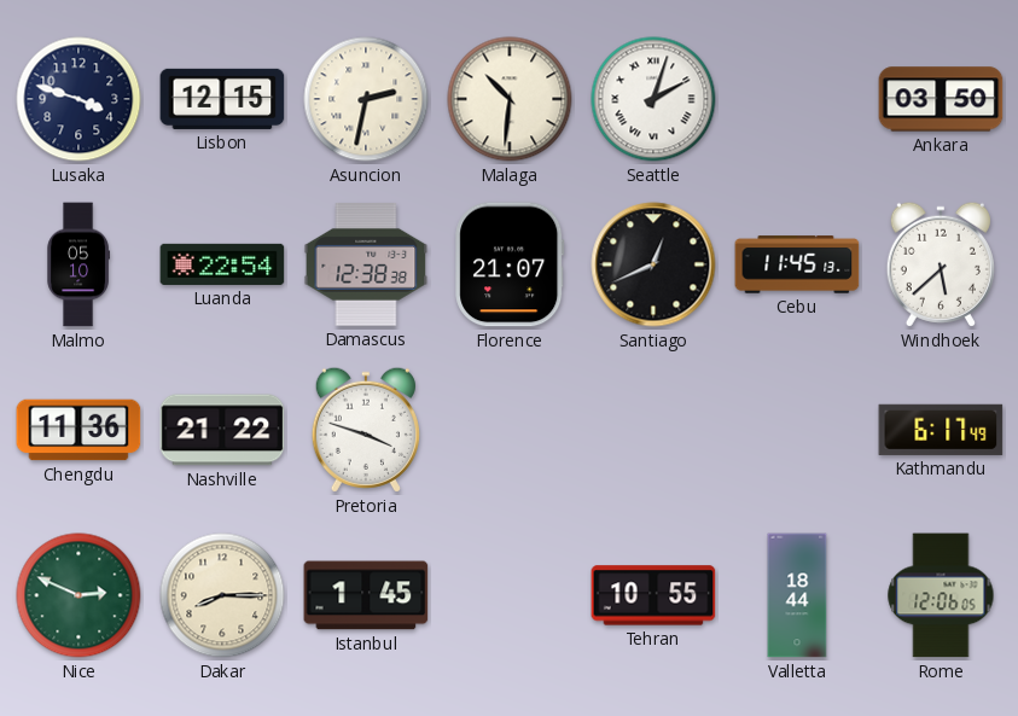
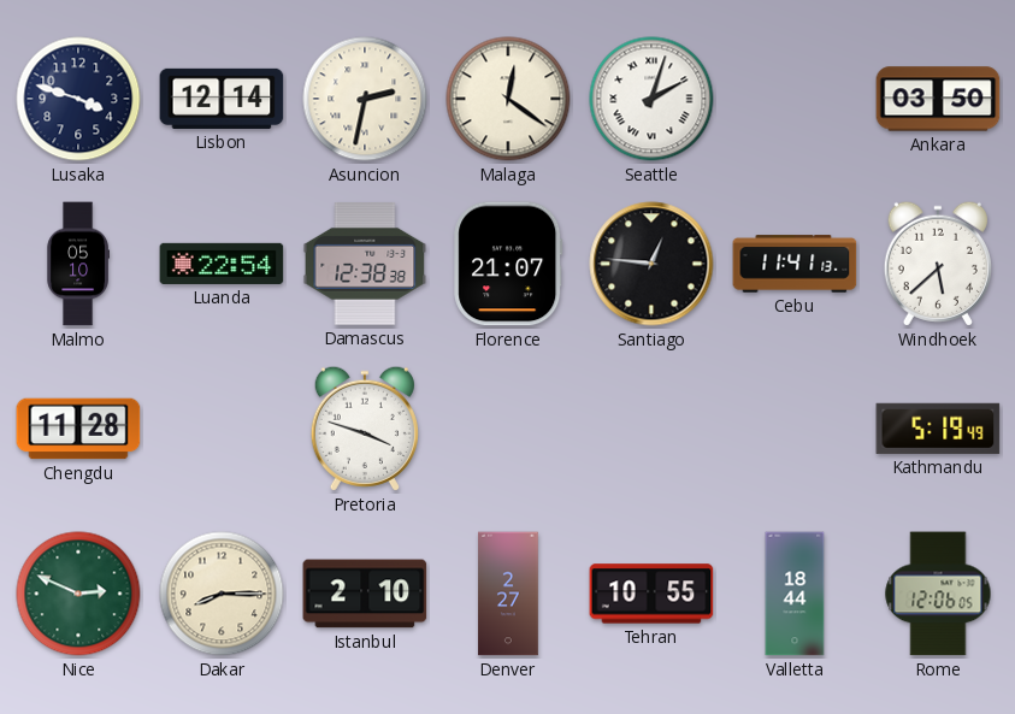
Lisbon: 12:15 -> 12:14 (222, 99)
Malaga: 10:31 -> 12:21 (508, 99)
Santiago: 12:41 -> 12:46 (651, 264)
Cebu: 11:45 -> 11:41 (795, 264)
Chengdu: 11:36 -> 11:28 (78, 429)
Nashville: 21:22 -> none (222, 430)
Kathmandu: 6:17 -> 5:19 (938, 429)
Istanbul: 1:45 -> 2:10 (365, 594)
Denver: none -> 2:27 (508, 594)
